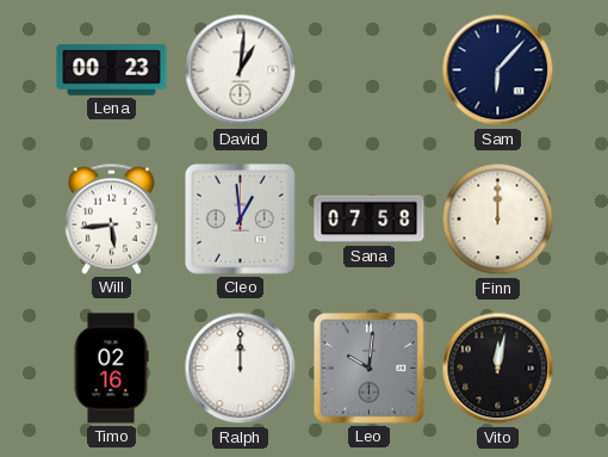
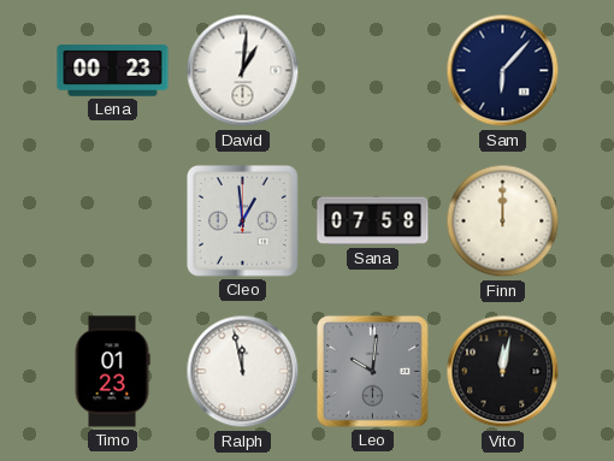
Will: 5:44 -> none (111, 218)
Timo: 02:16 -> 01:23 (112, 372)
Ralph: 12:00 -> 11:58 (243, 372)
